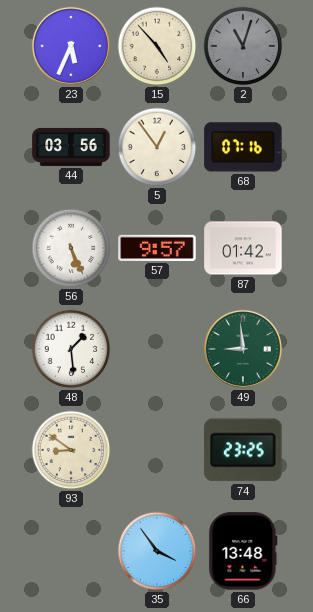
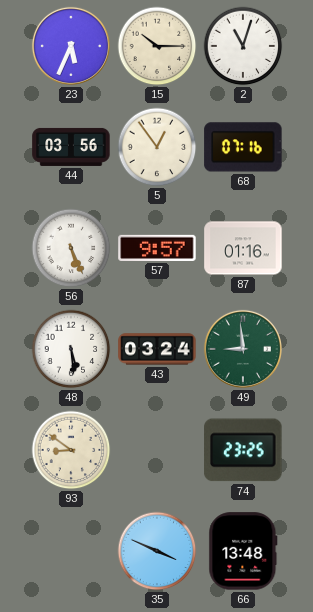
15: 4:53 -> 10:15 (157, 46)
2 dial: grey -> white (243, 46)
87: 01:42 -> 01:16 (243, 248)
48: 1:29 -> 5:29 (71, 349)
43: none -> 03:24 (157, 349)
35: 3:54 -> 3:49 (157, 551)
